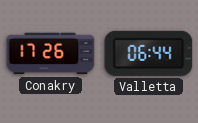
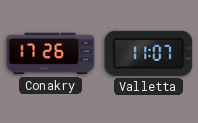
Valletta: 06:44 -> 11:07 (149, 53)
